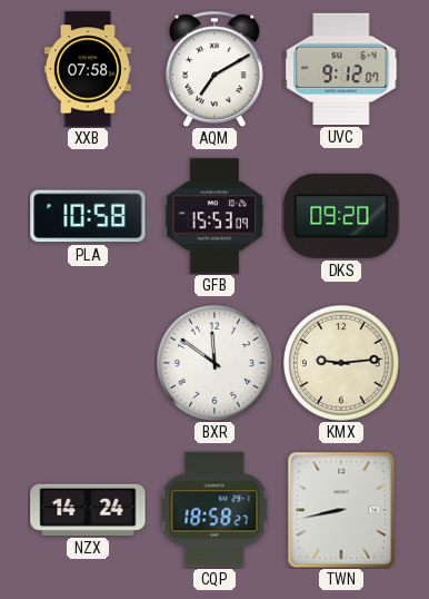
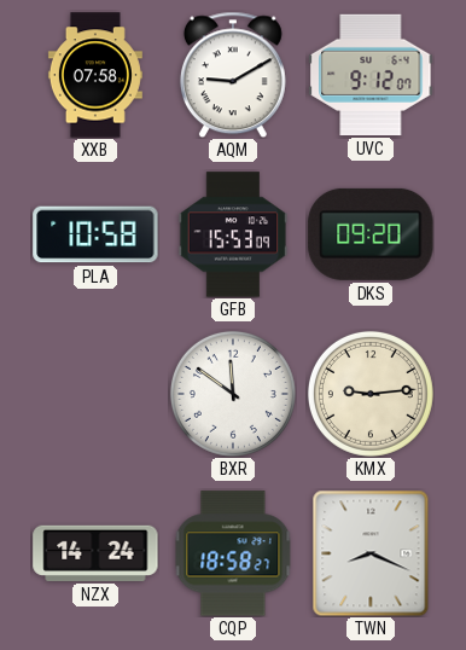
AQM: 7:10 -> 9:10 (233, 75)
TWN: 8:43 -> 8:19 (371, 553)
